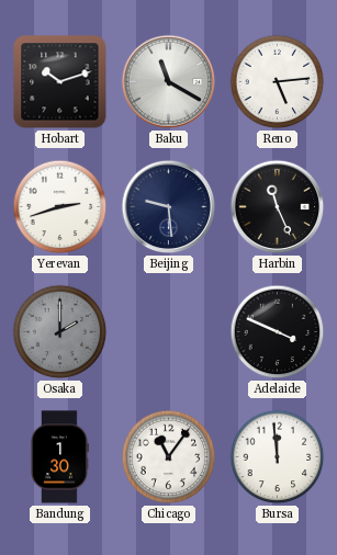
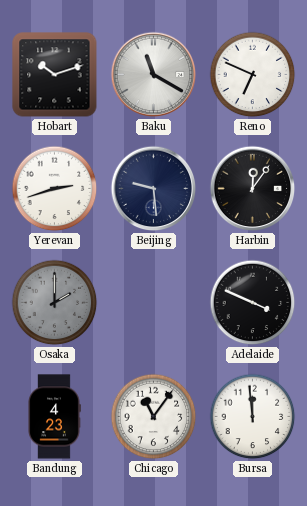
Reno: 5:14 -> 6:49 (253, 75)
Harbin: 11:26 -> 12:06 (253, 189)
Bandung: 1:30 -> 4:23 (54, 417)
